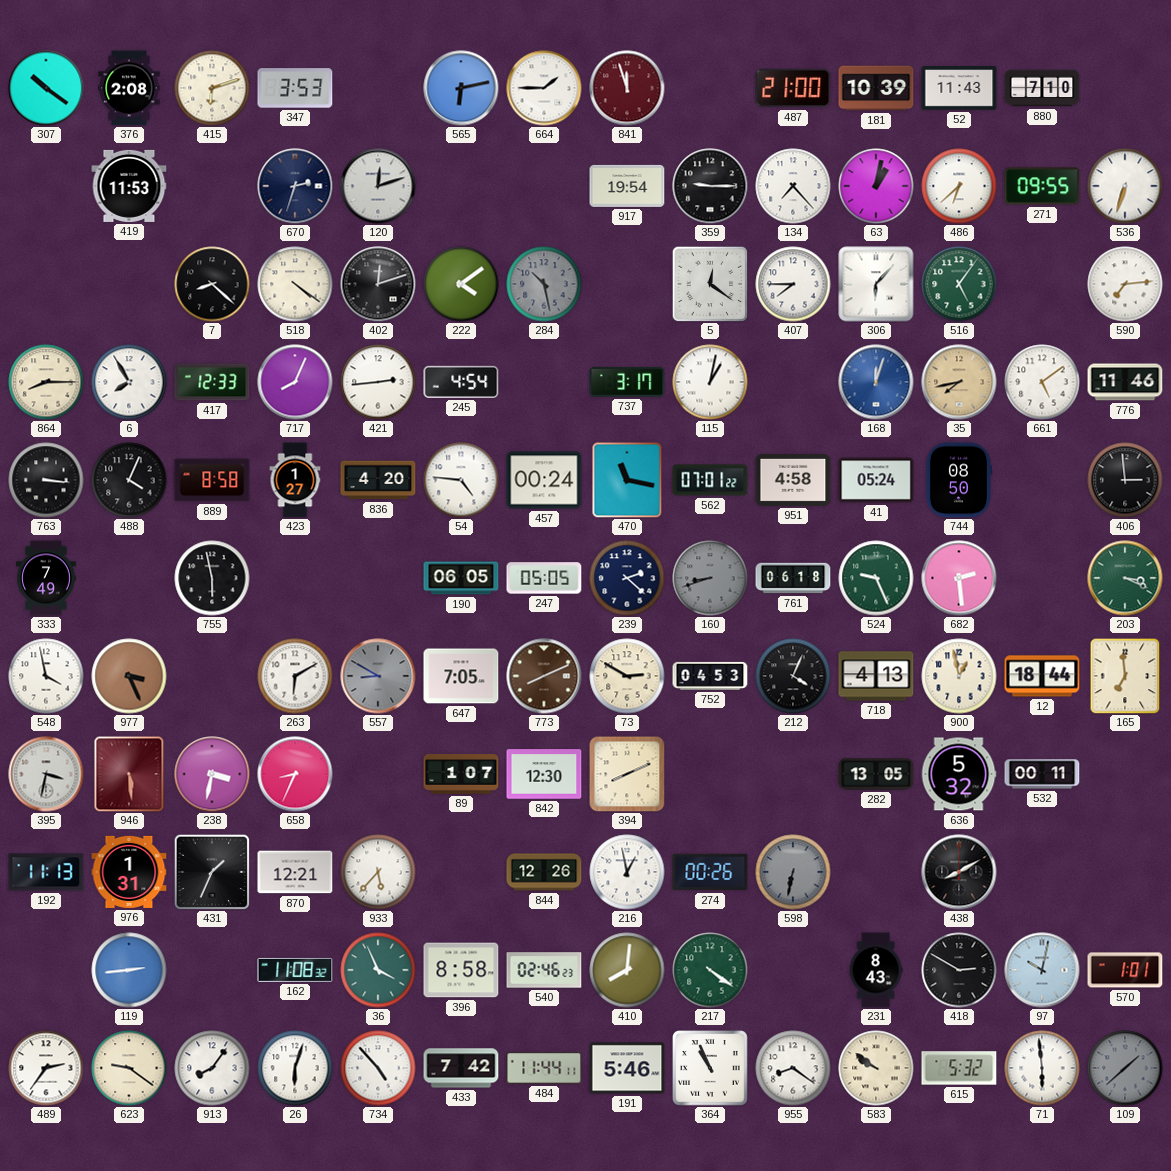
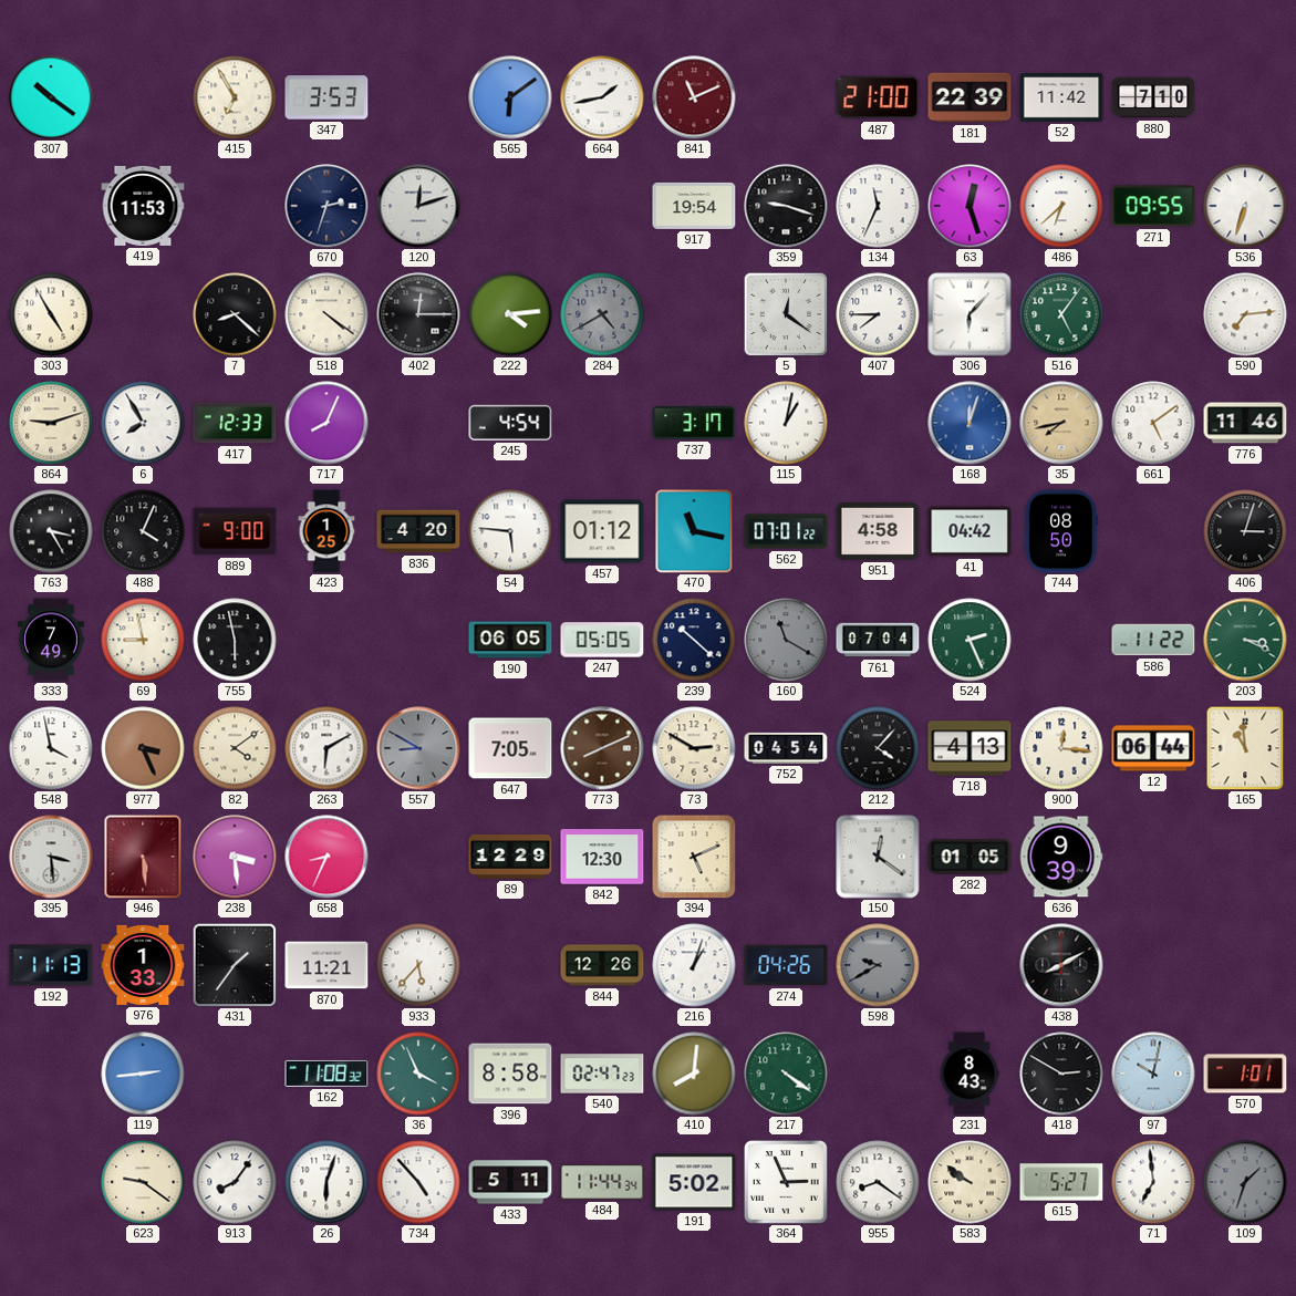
376: 2:08 -> none (129, 88)
415: 6:12 -> 6:55 (235, 97)
565: 6:13 -> 6:09 (510, 97)
664: 1:45 -> 1:43 (602, 97)
841: 11:57 -> 11:11 (694, 97)
181: 10:39 -> 22:39 (970, 97)
52: 11:43 -> 11:42 (1061, 99)
359: 9:15 -> 9:18 (786, 206)
134: 7:23 -> 11:34 (878, 206)
63: 1:02 -> 12:27 (970, 206)
303: none -> 4:55 (51, 314)
402: 12:12 -> 12:15 (418, 314)
222: 4:09 -> 4:14 (510, 314)
284: 10:28 -> 4:40 (602, 314)
864: 8:15 -> 9:12 (51, 423)
421: 2:44 -> none (378, 382)
763: 3:16 -> 3:25 (51, 531)
889: 8:58 -> 9:00 (235, 531)
423: 1:27 -> 1:25 (326, 531)
54: 4:46 -> 5:46 (510, 531)
457: 00:24 -> 01:12 (602, 531)
41: 05:24 -> 04:42 (970, 531)
406: 2:59 -> 3:03 (1245, 531)
69: none -> 8:58 (143, 640)
239: 2:22 -> 10:22 (694, 640)
160: 8:42 -> 11:20 (786, 640)
761: 06:18 -> 07:04 (878, 640)
524: 9:26 -> 2:26 (970, 640)
682: 2:29 -> none (959, 578)
586: none -> 11:22 (1153, 640)
82: none -> 4:09 (235, 748)
752: 04:53 -> 04:54 (786, 748)
212: 4:04 -> 4:07 (878, 748)
900: 12:58 -> 12:16 (1061, 748)
12: 18:44 -> 06:44 (1153, 748)
165: 6:59 -> 10:59 (1245, 748)
395: 3:32 -> 3:29 (51, 857)
238: 3:32 -> 3:29 (235, 857)
89: 1:07 -> 12:29 (510, 858)
394: 8:11 -> 5:11 (694, 857)
150: none -> 12:21 (878, 857)
282: 13:05 -> 01:05 (970, 857)
636: 5:32 -> 9:39 (1061, 857)
532: 00:11 -> none (1042, 774)
976: 1:31 -> 1:33 (143, 965)
431: 1:34 -> 1:36 (235, 965)
870: 12:21 -> 11:21 (326, 965)
216: 12:58 -> 1:03 (694, 965)
274: 00:26 -> 04:26 (786, 965)
598: 6:32 -> 9:40 (878, 965)
540: 02:46 -> 02:47 (602, 1074)
489: 2:36 -> none (46, 1068)
433: 7:42 -> 5:11 (510, 1182)
484: 11:44:11 -> 11:44:34 (602, 1182)
191: 5:46 -> 5:02 (694, 1182)
364: 10:56 -> 2:56 (787, 1183)
615: 5:32 -> 5:27 (1061, 1182)
71: 5:59 -> 6:59 (1153, 1182)
109: 1:38 -> 1:33 (1245, 1182)
